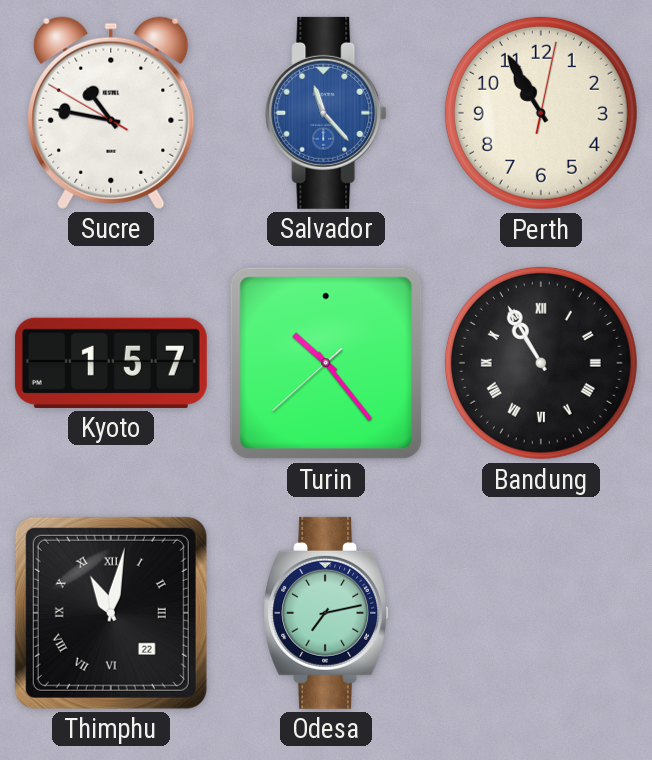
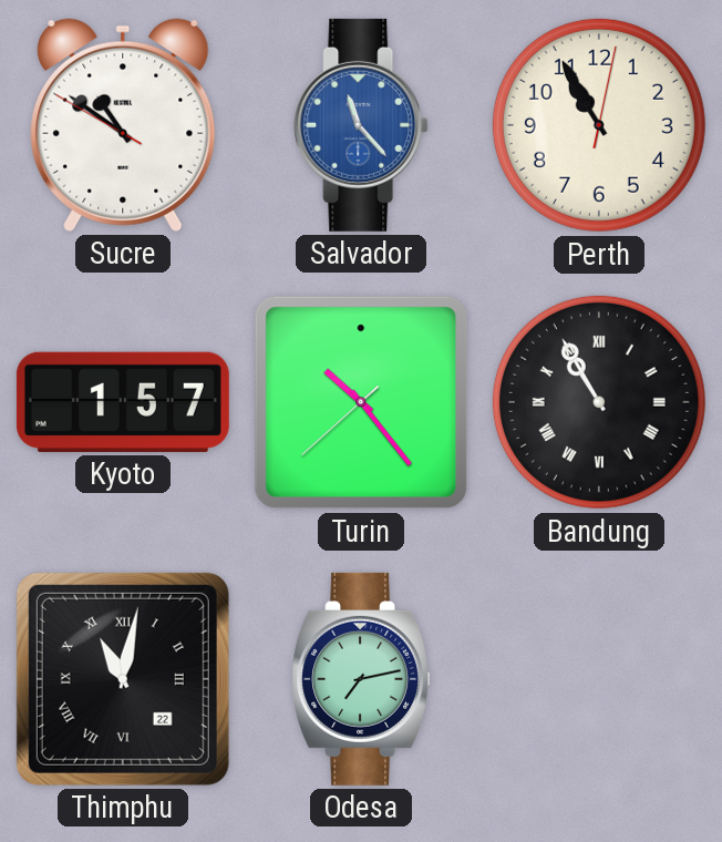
Sucre: 10:46 -> 10:50 (123, 125)
